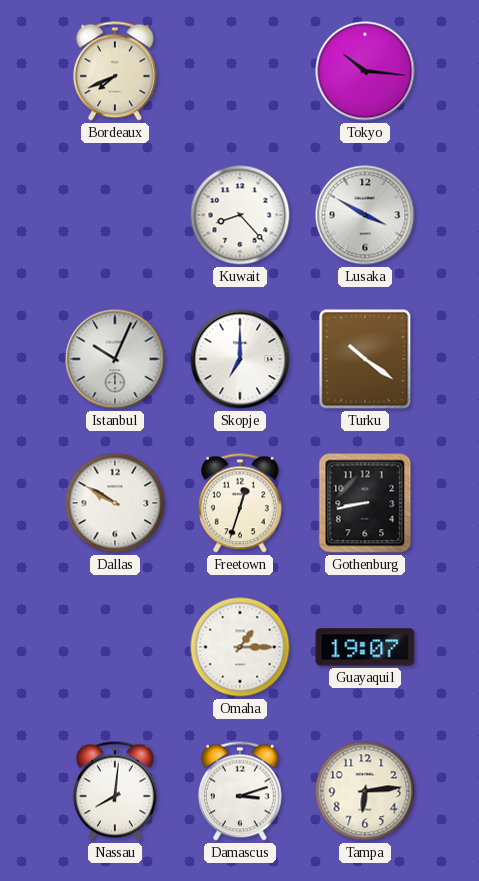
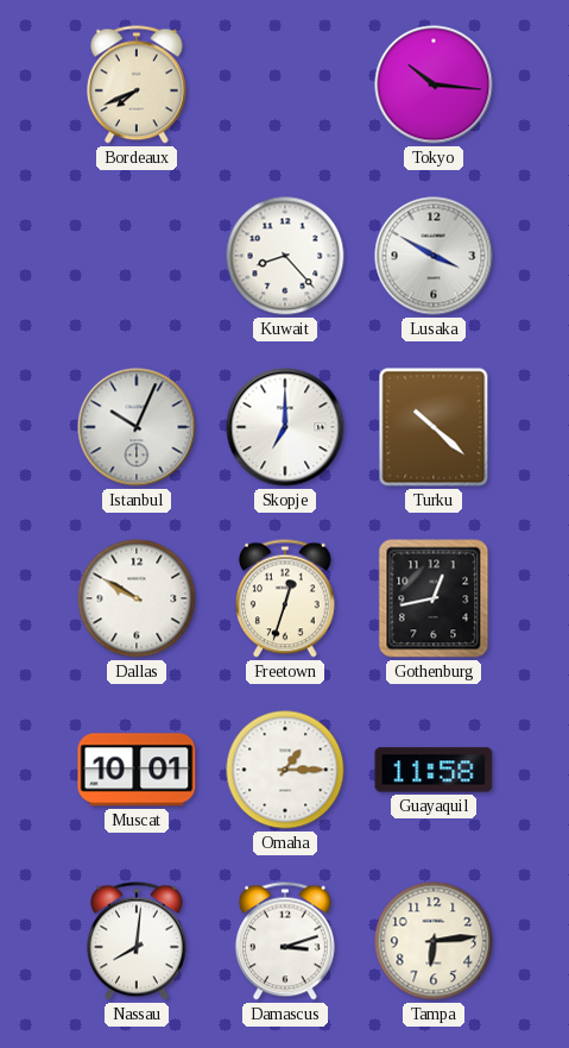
Turku: 10:21 -> 10:22 (434, 427)
Gothenburg: 8:43 -> 12:43 (434, 598)
Muscat: none -> 10:01 (137, 770)
Guayaquil: 19:07 -> 11:58 (434, 770)
